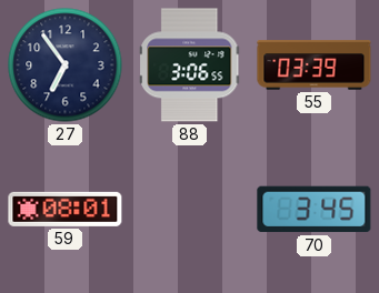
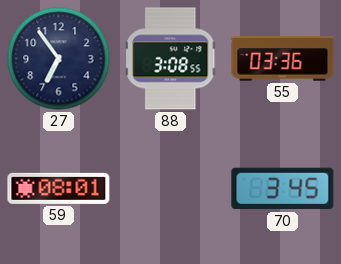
88: 3:06 -> 3:08 (171, 59)
55: 03:39 -> 03:36 (283, 59)
